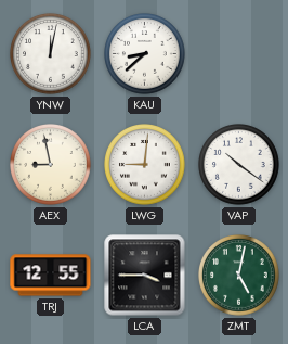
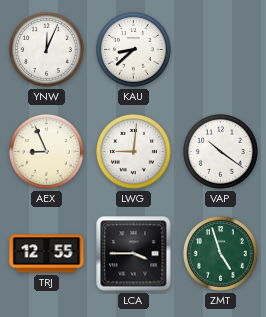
YNW: 12:02 -> 12:04 (47, 50)
AEX: 8:58 -> 8:56 (47, 152)
ZMT: 5:02 -> 4:57 (221, 254)
